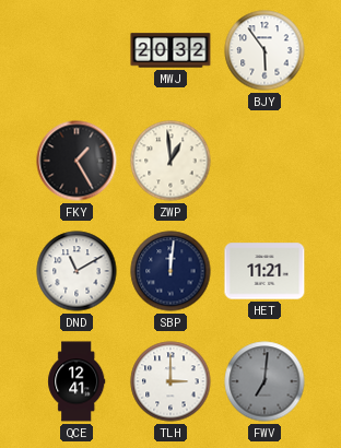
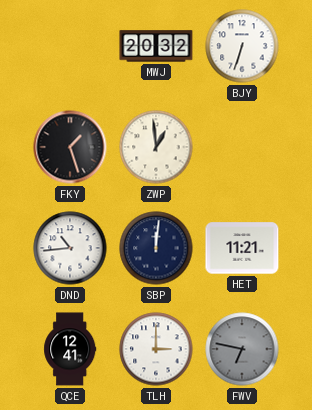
BJY: 5:54 -> 6:33 (242, 46)
FKY: 1:25 -> 1:27 (70, 147)
DND: 11:10 -> 10:44 (70, 248)
FWV: 7:01 -> 6:47 (242, 349)
